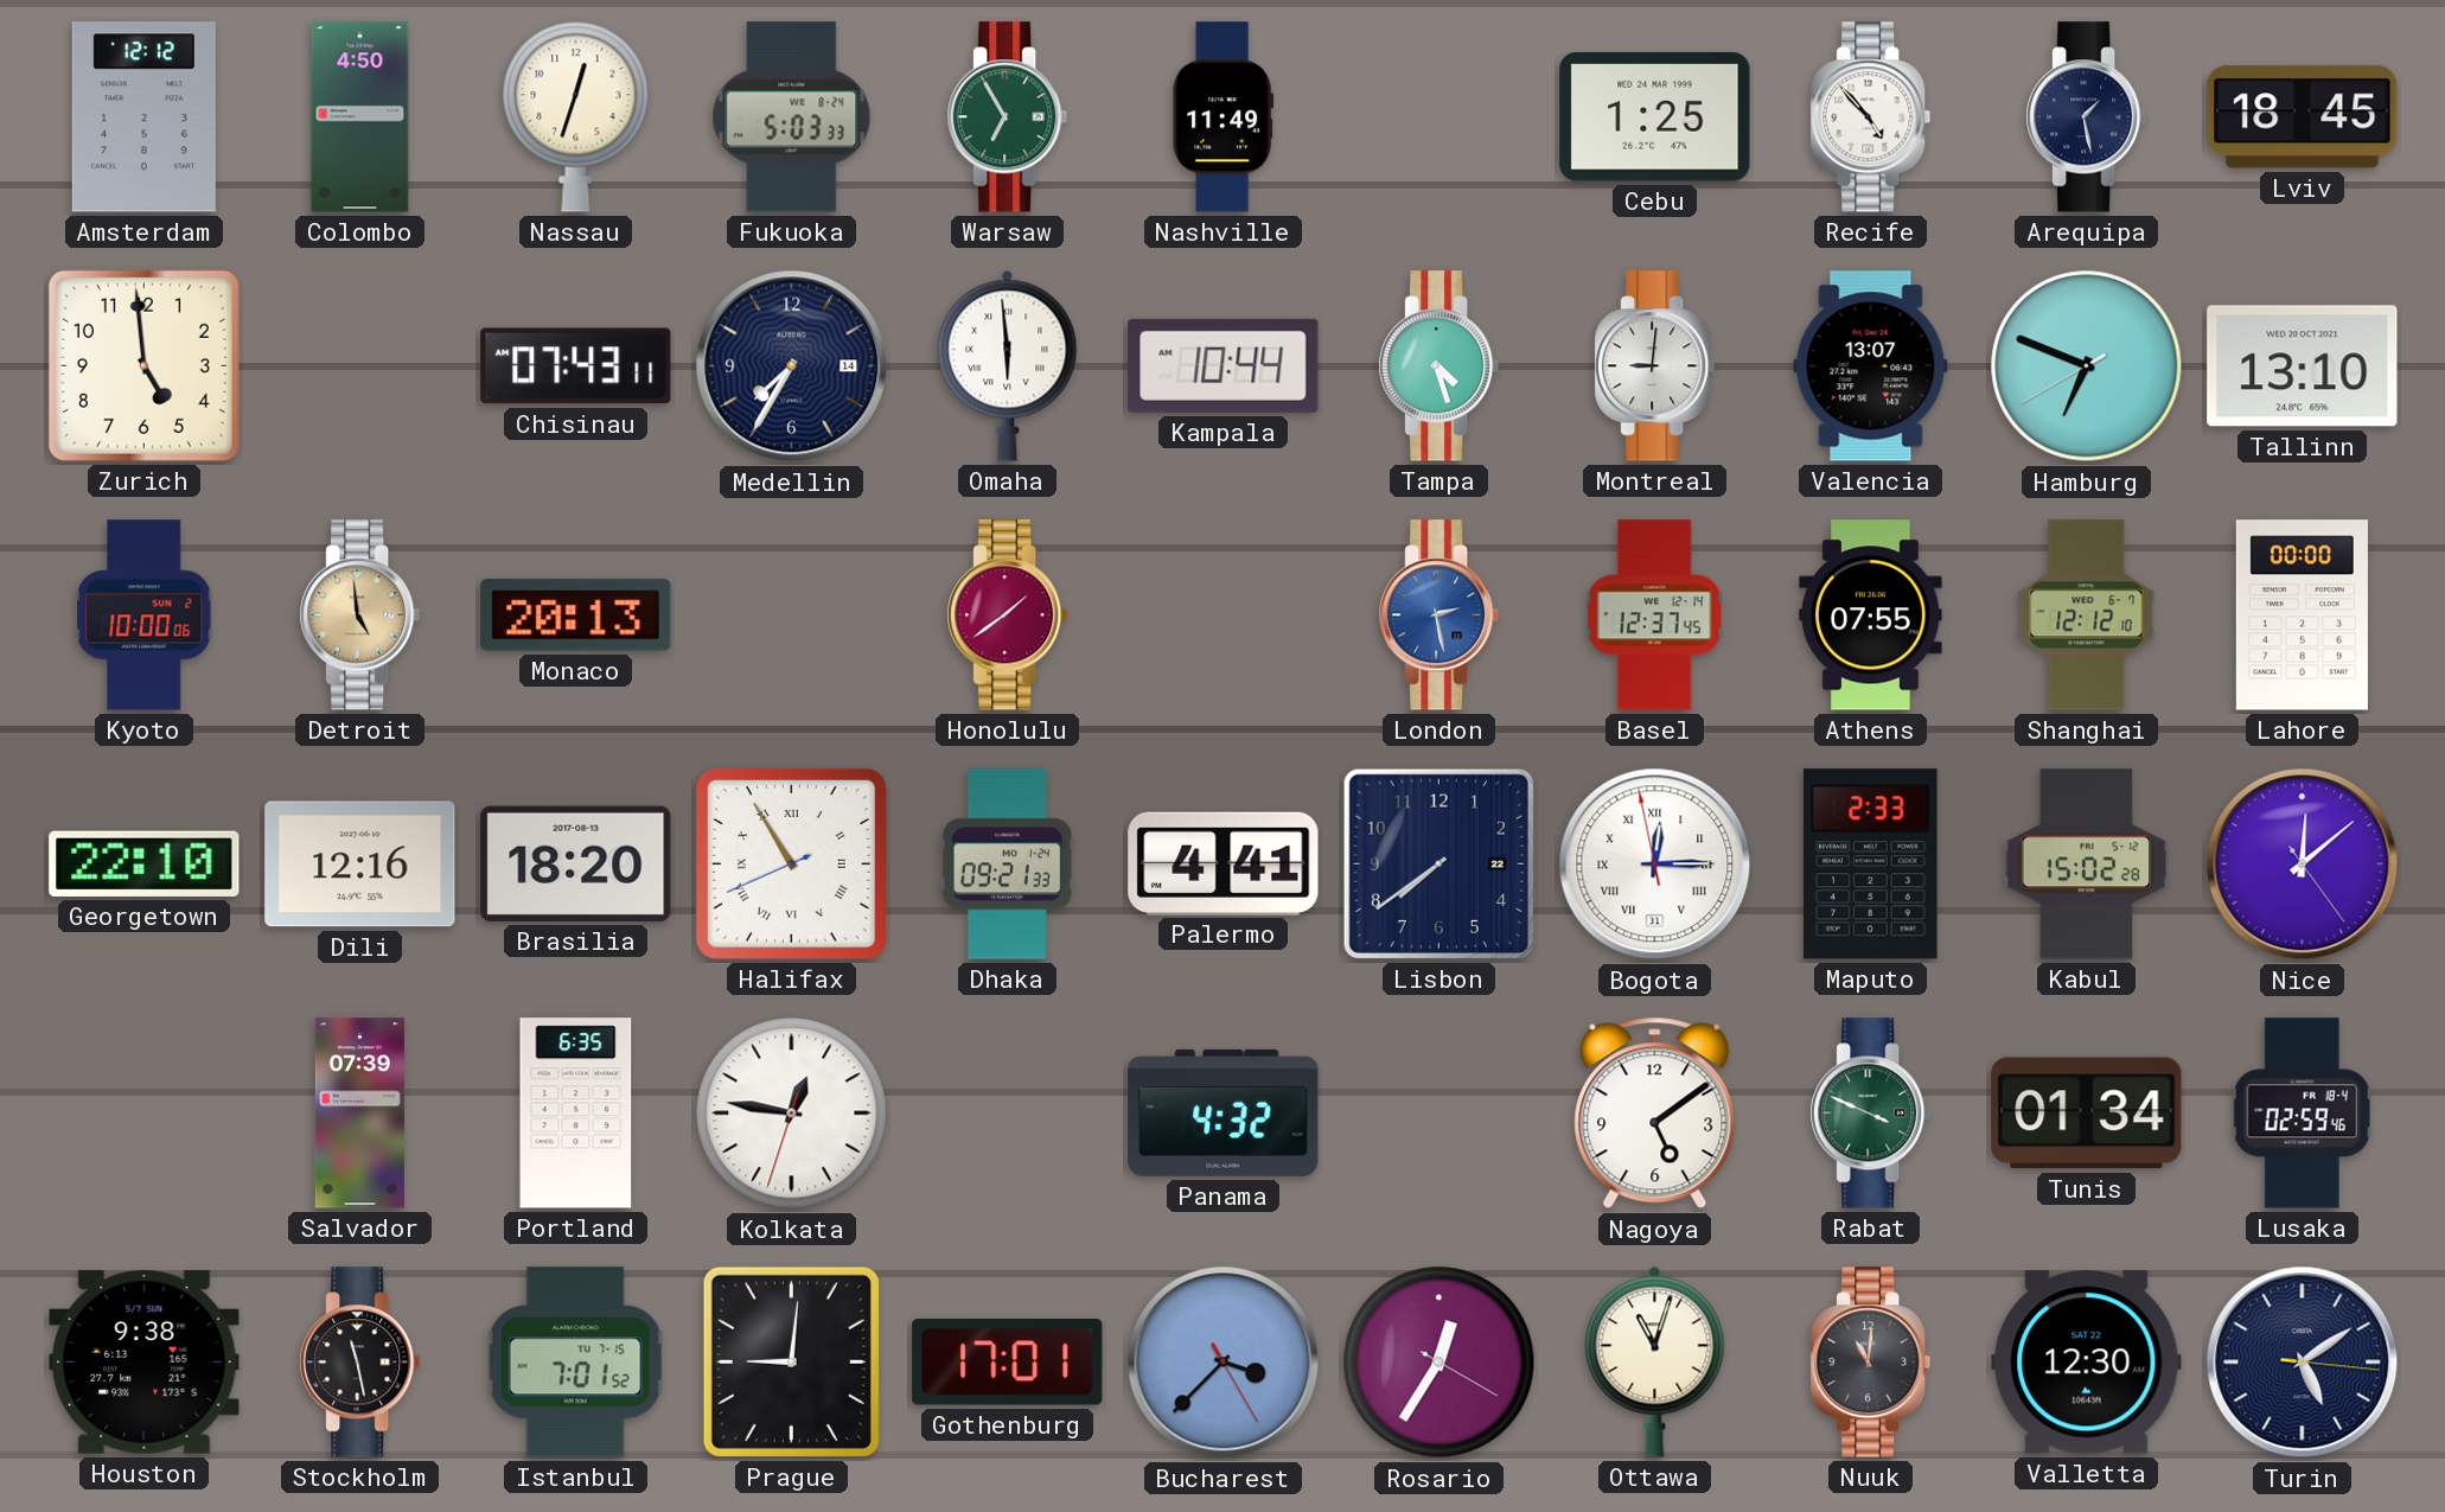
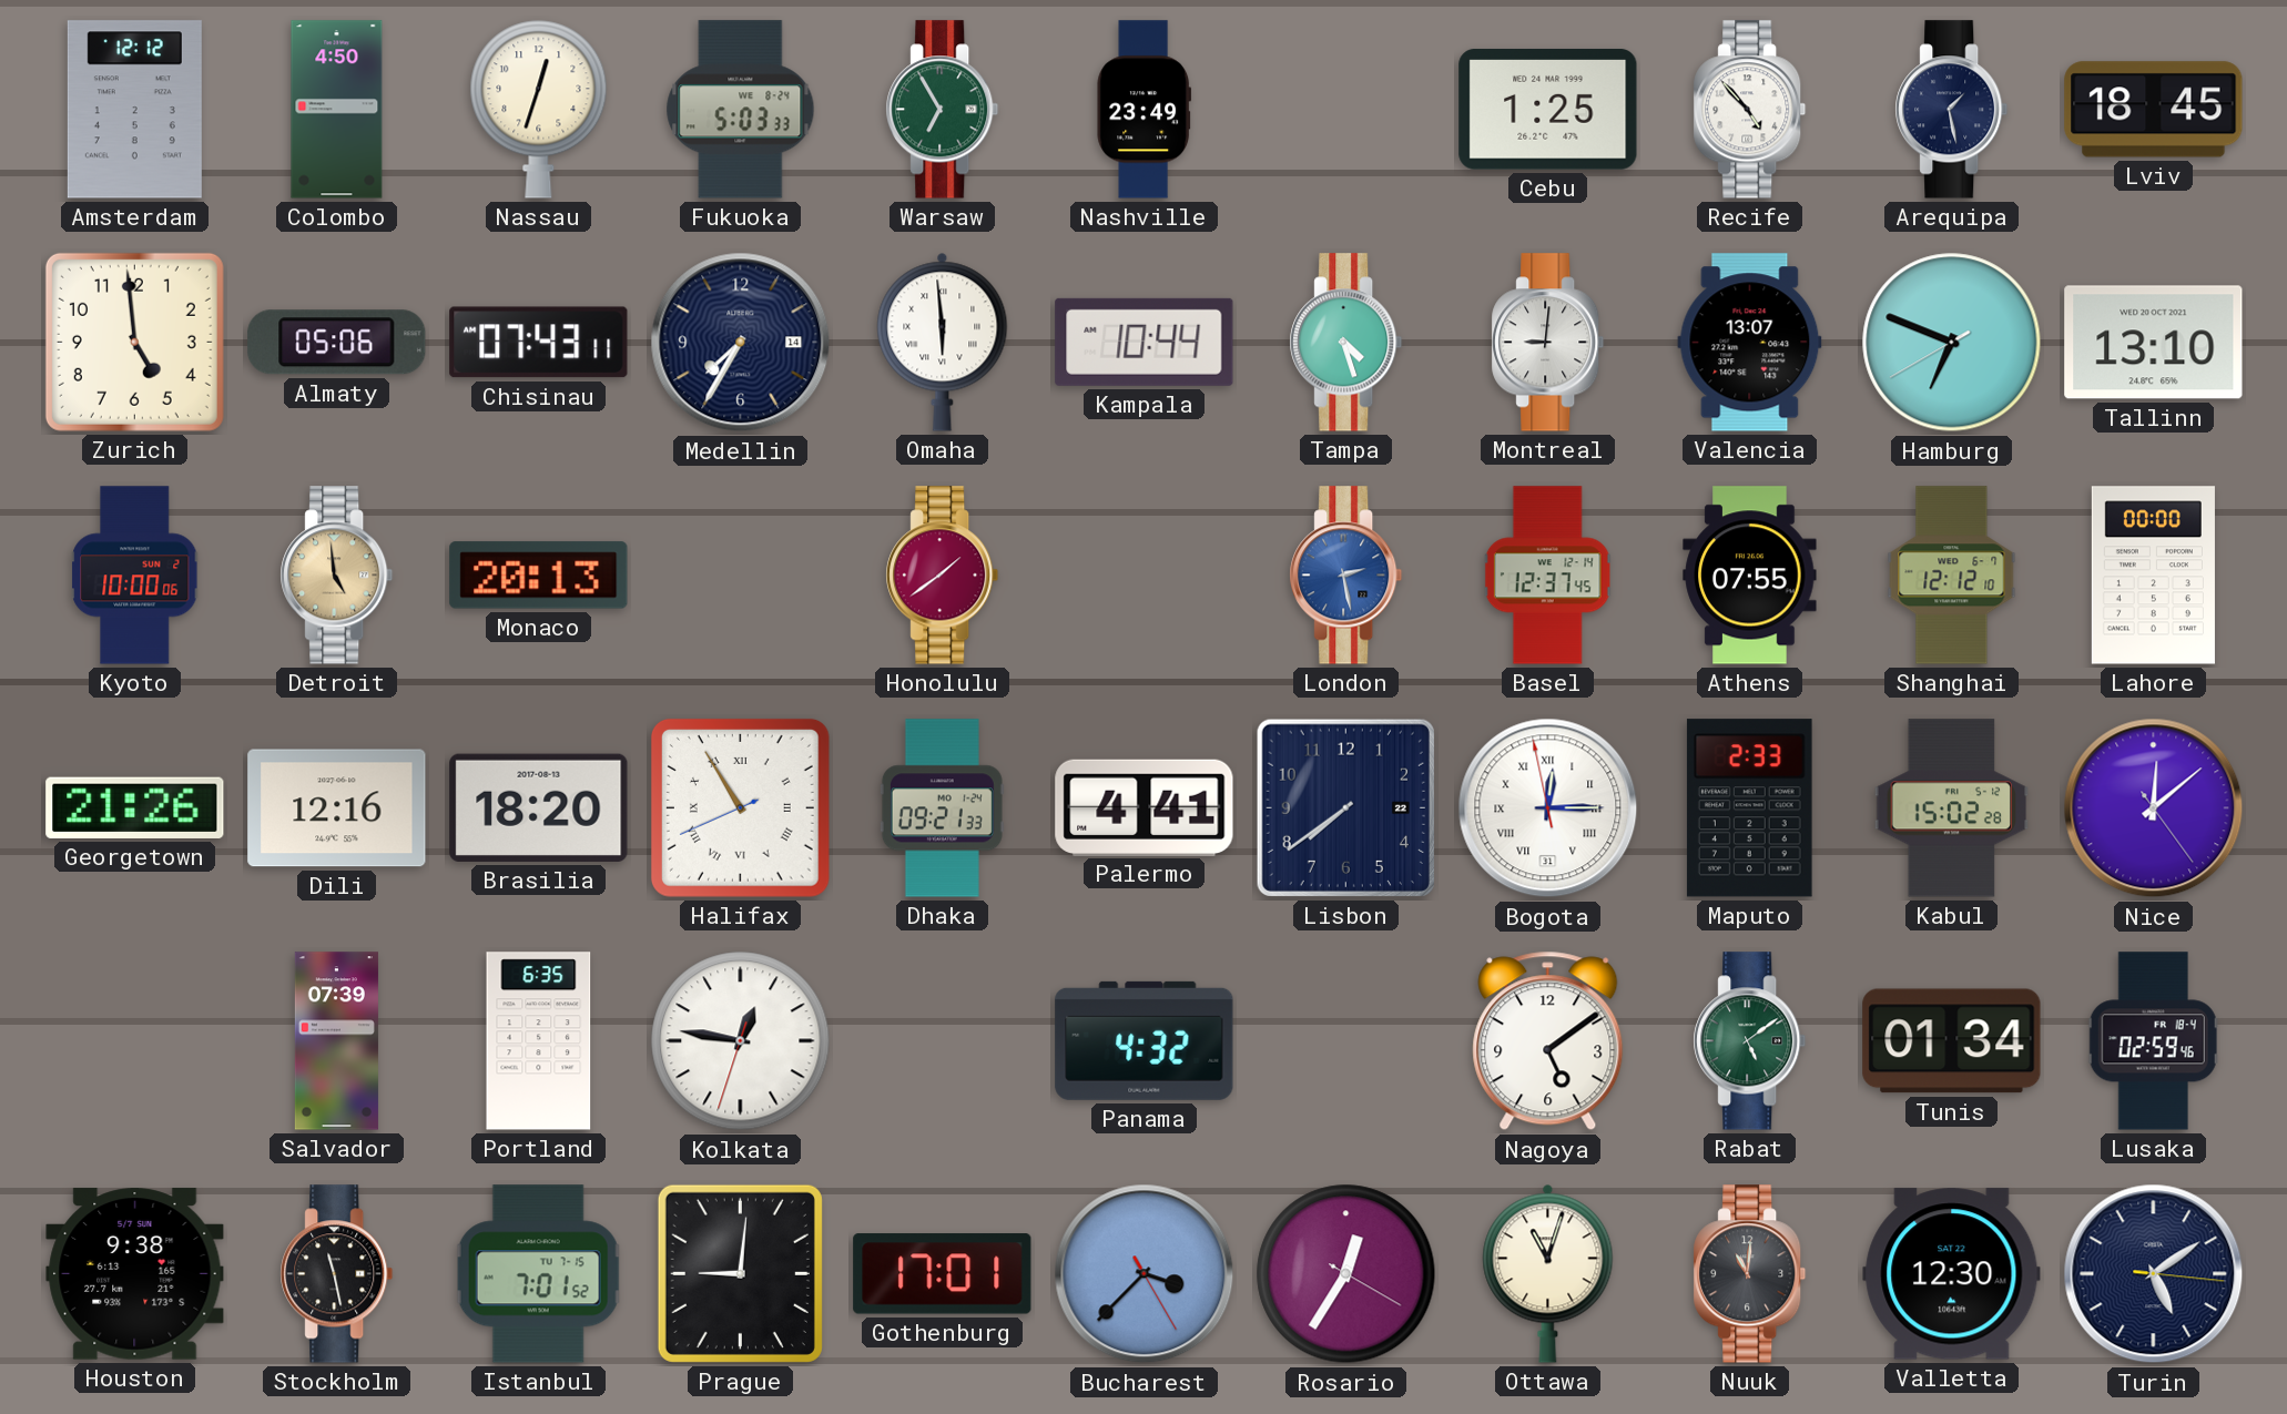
Nashville: 11:49 -> 23:49 (1145, 110)
Almaty: none -> 05:06 (337, 343)
Georgetown: 22:10 -> 21:26 (135, 807)
Rabat: 3:49 -> 5:09 (1750, 1041)
